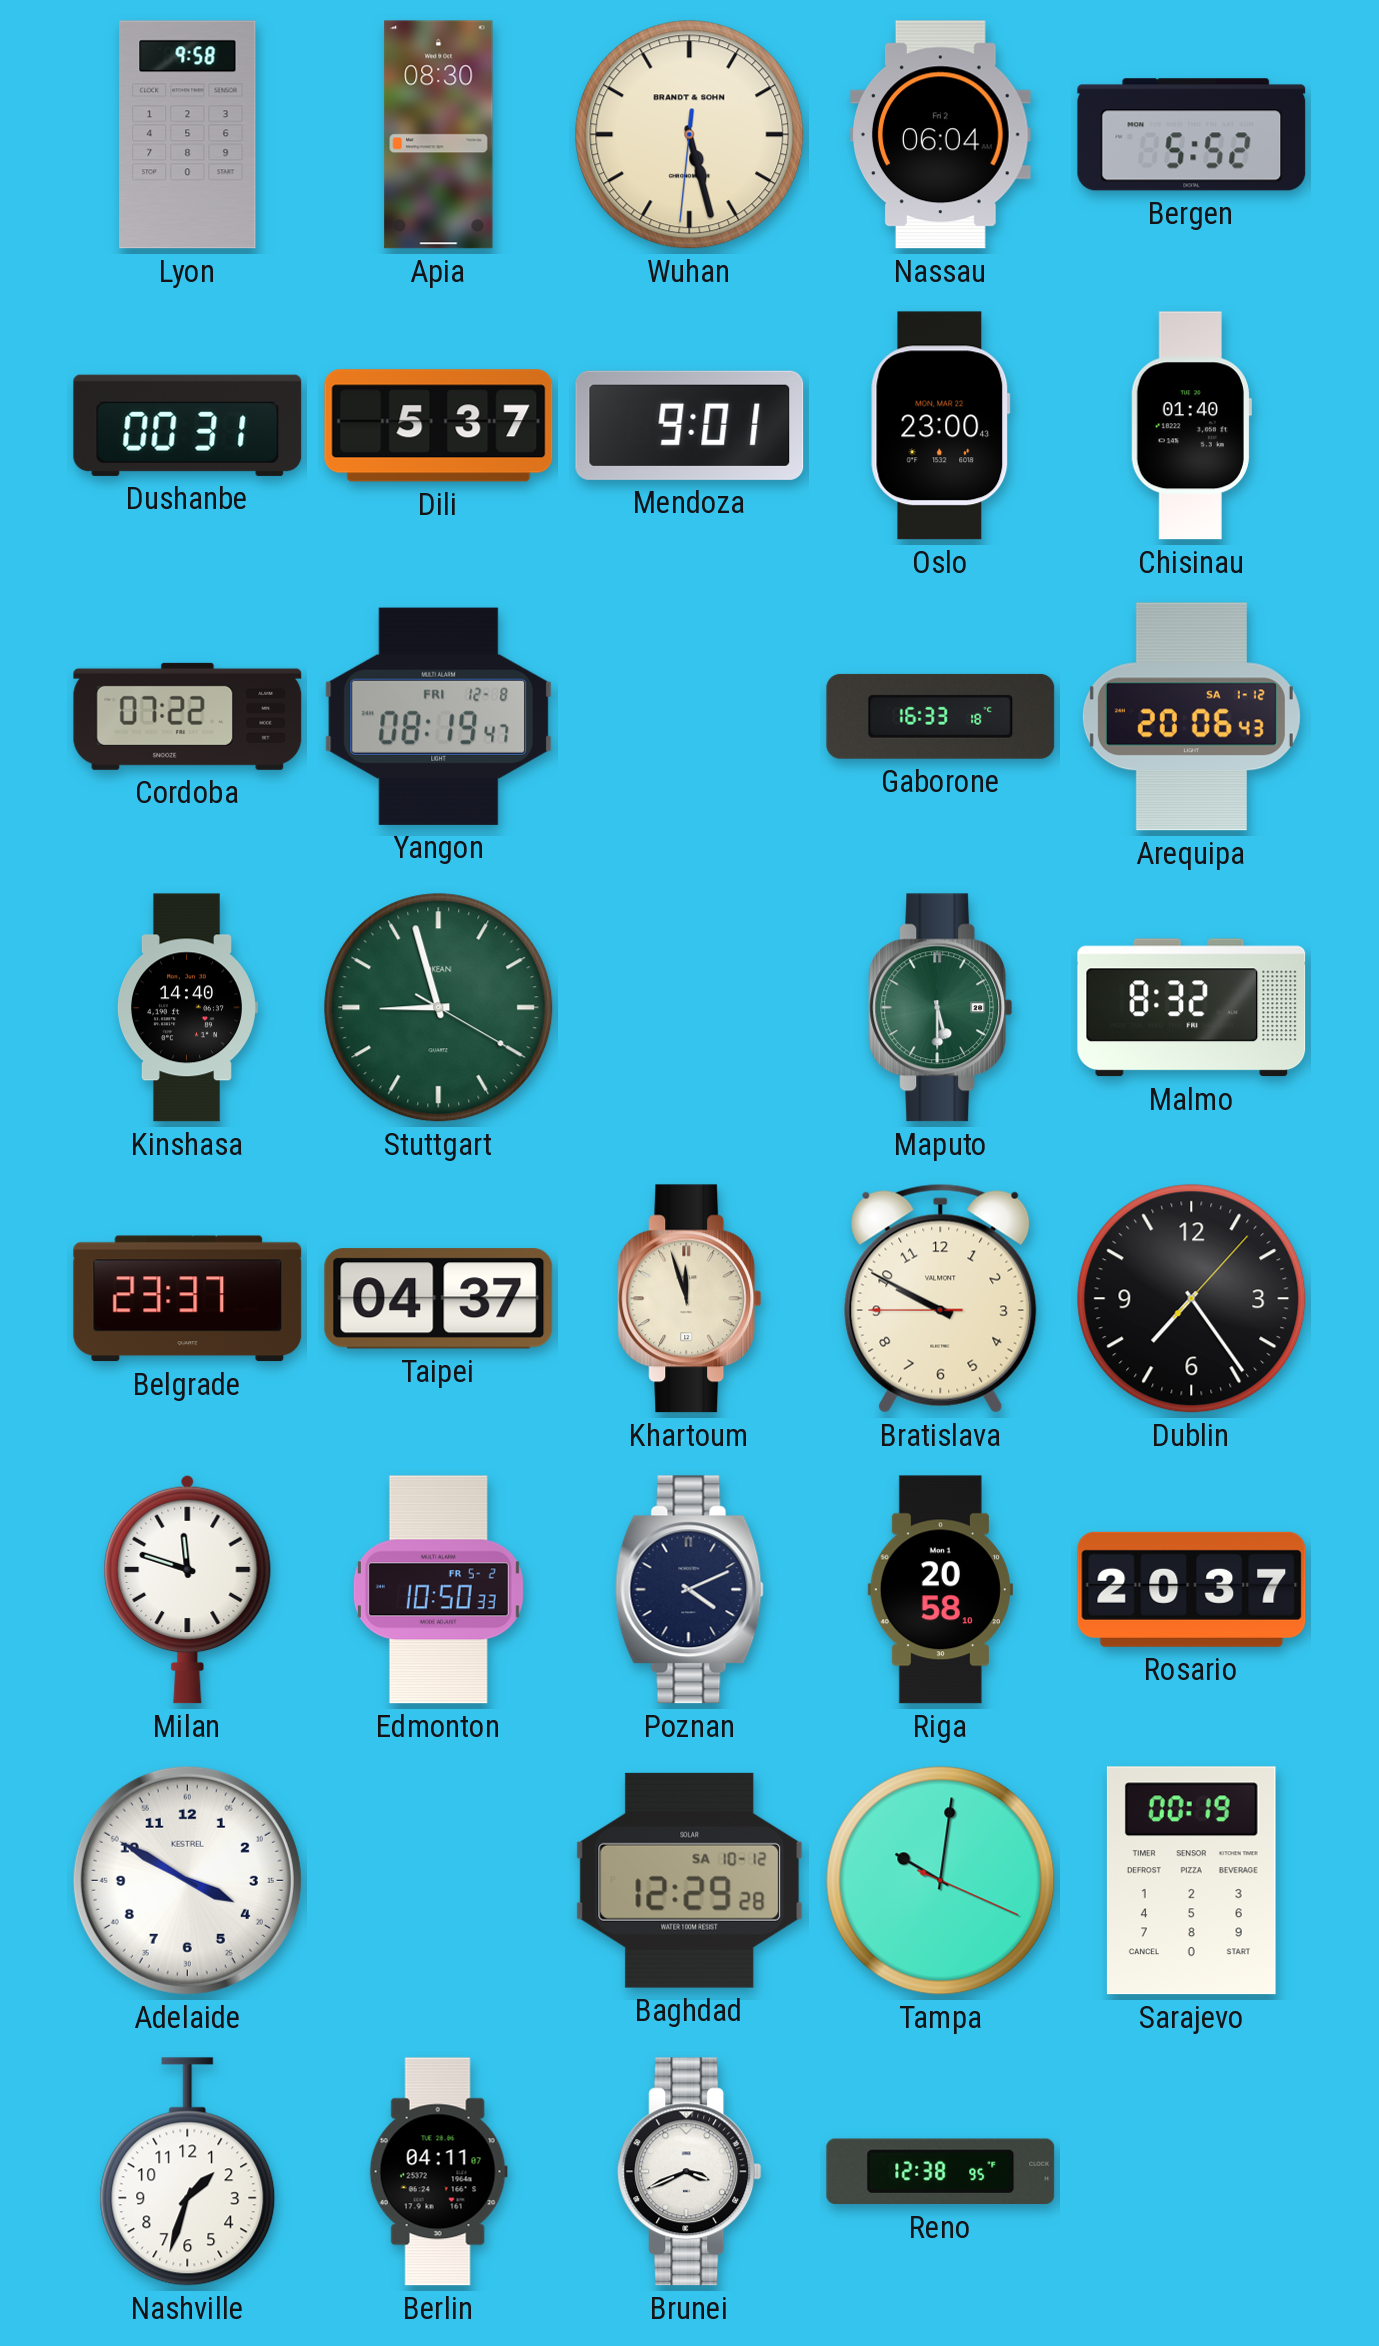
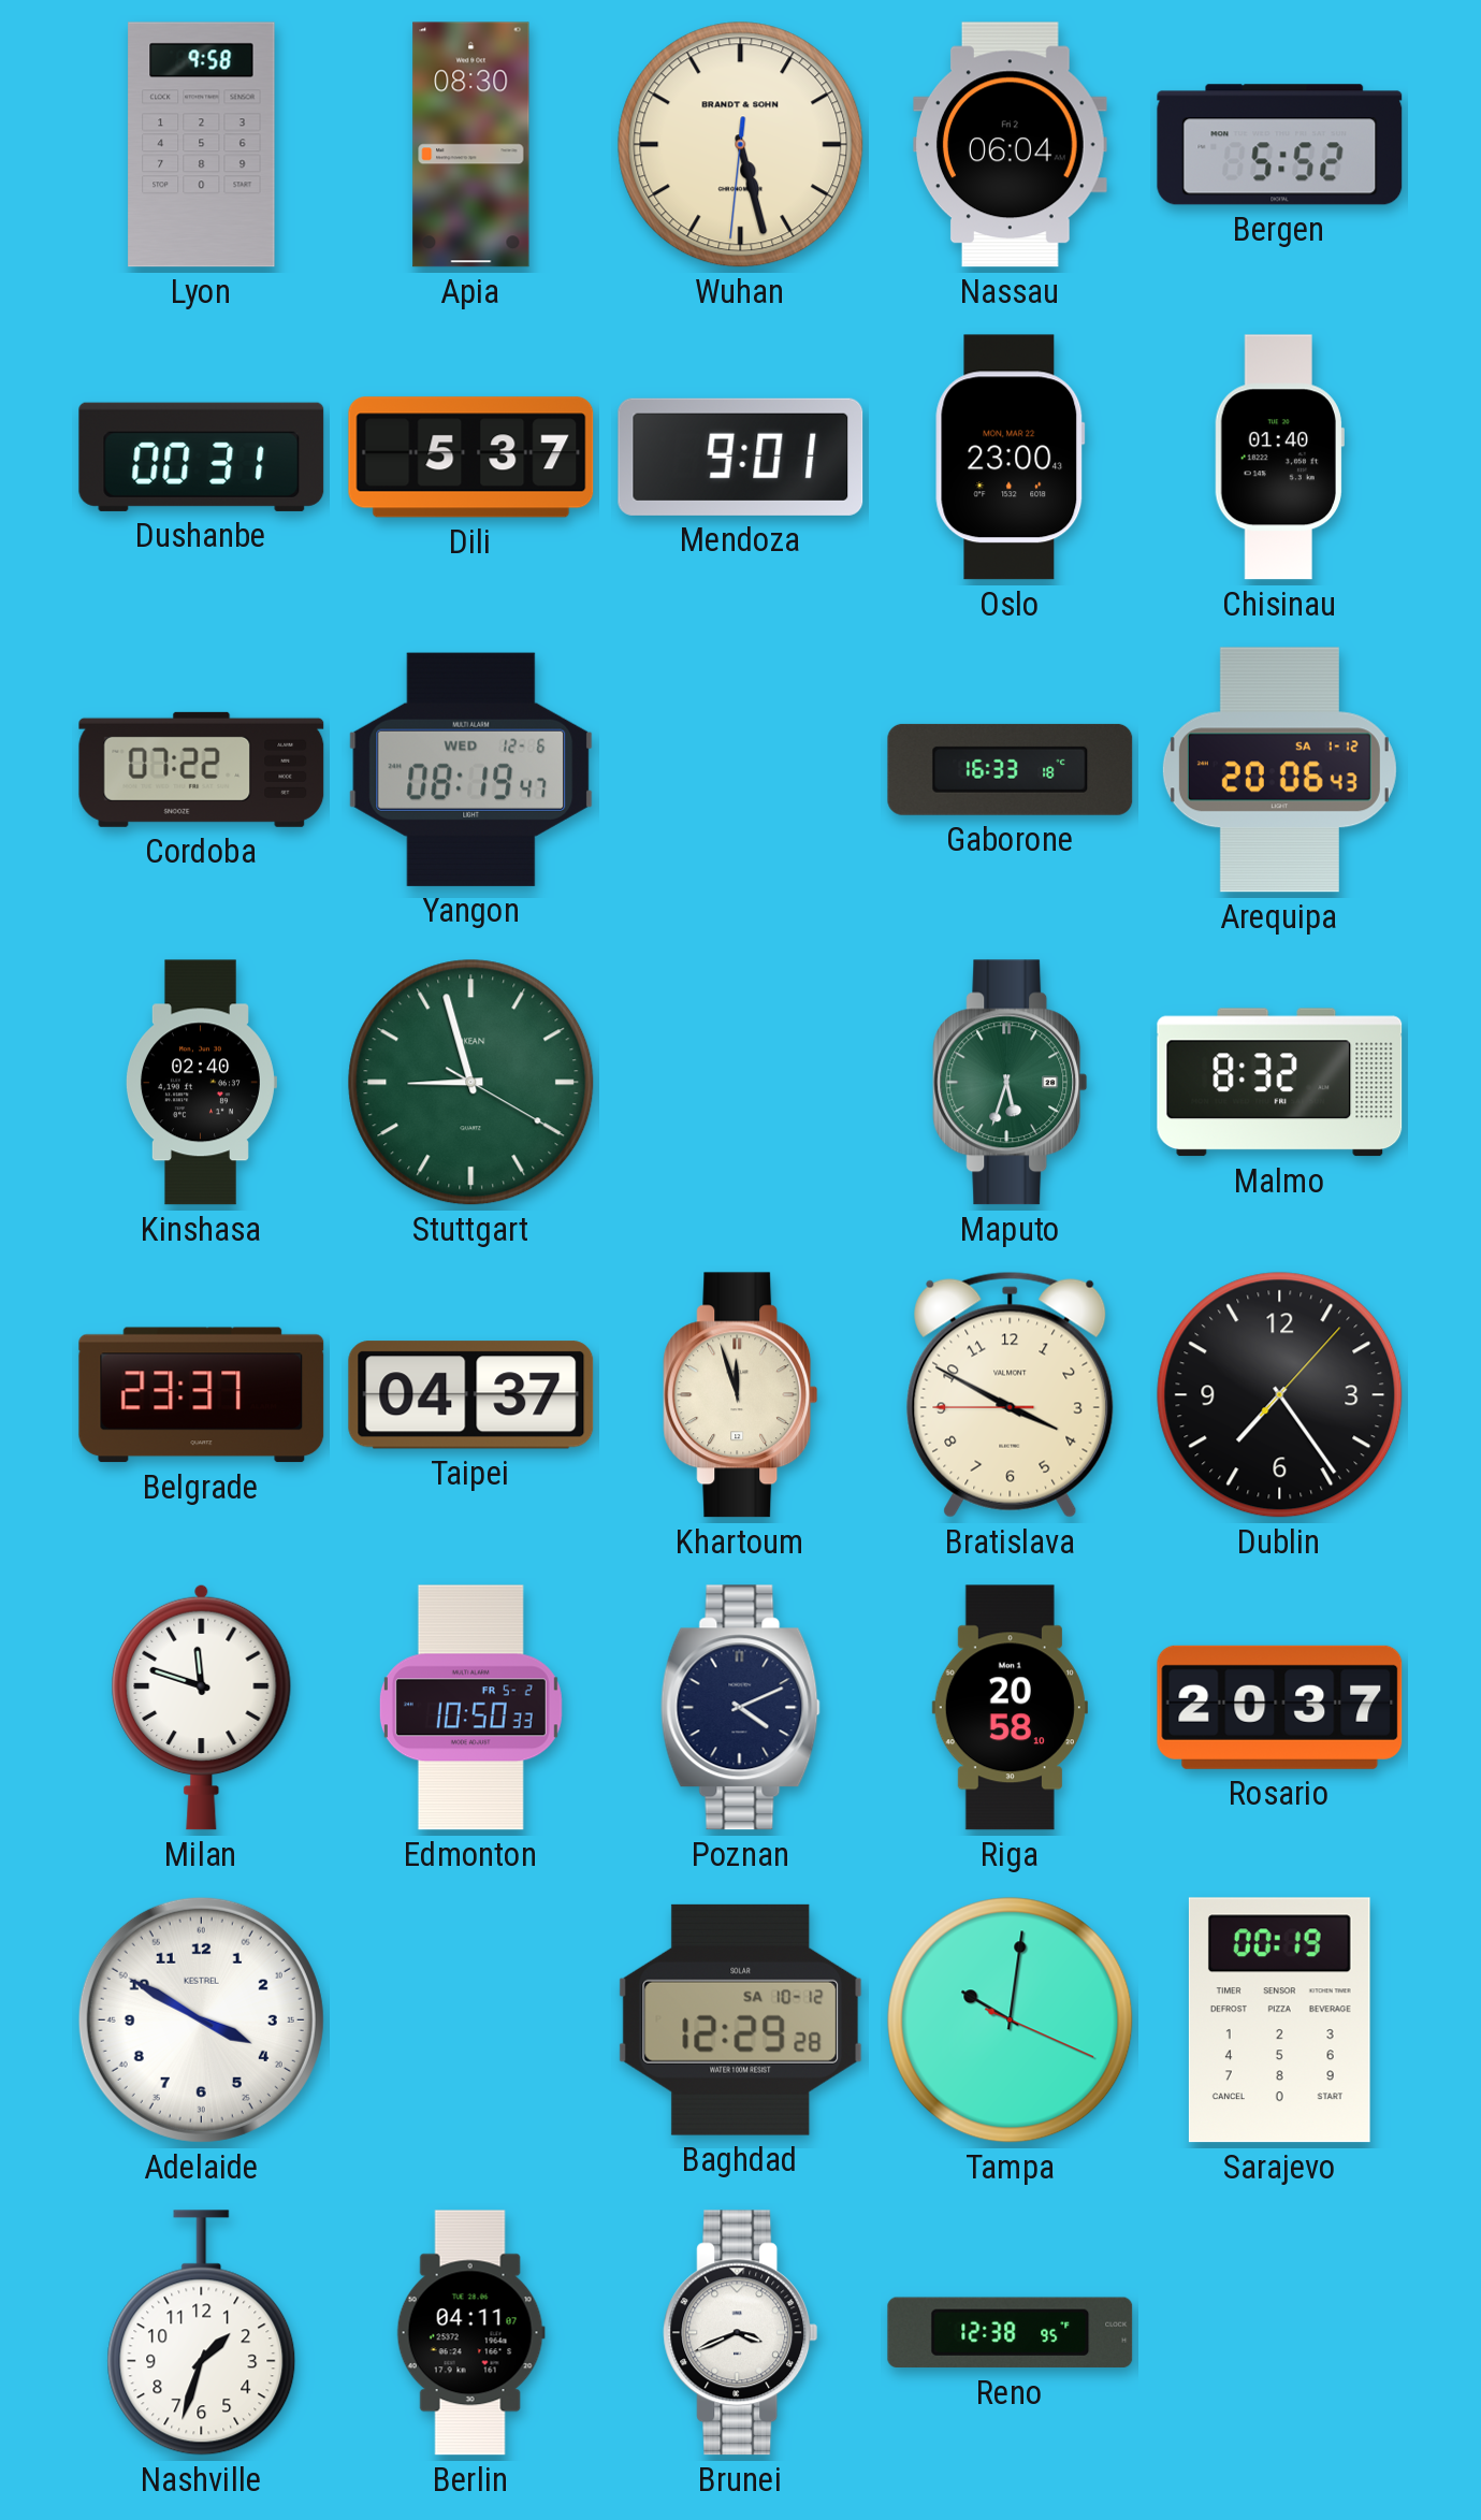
Yangon date: FRI 12-8 -> WED 12-6 (471, 769)
Kinshasa: 14:40 -> 02:40 (201, 1083)
Maputo: 5:30 -> 5:33 (1011, 1083)
Bratislava: 9:49 -> 3:49 (1011, 1394)
